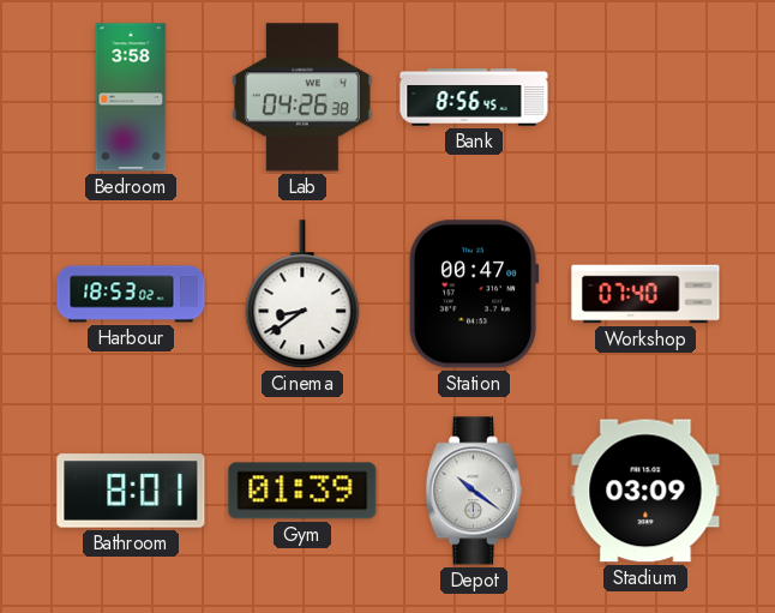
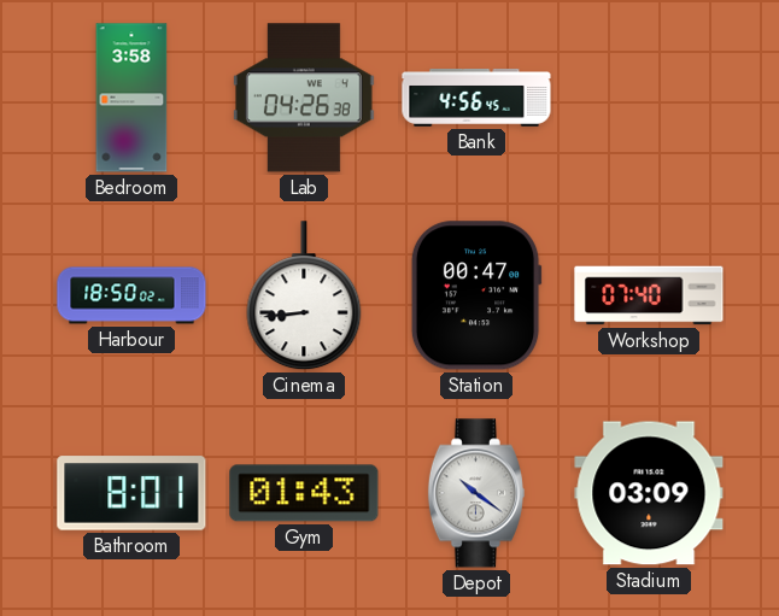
Bank: 8:56 -> 4:56 (476, 98)
Harbour: 18:53 -> 18:50 (131, 295)
Cinema: 8:39 -> 8:44 (304, 297)
Gym: 01:39 -> 01:43 (304, 493)
